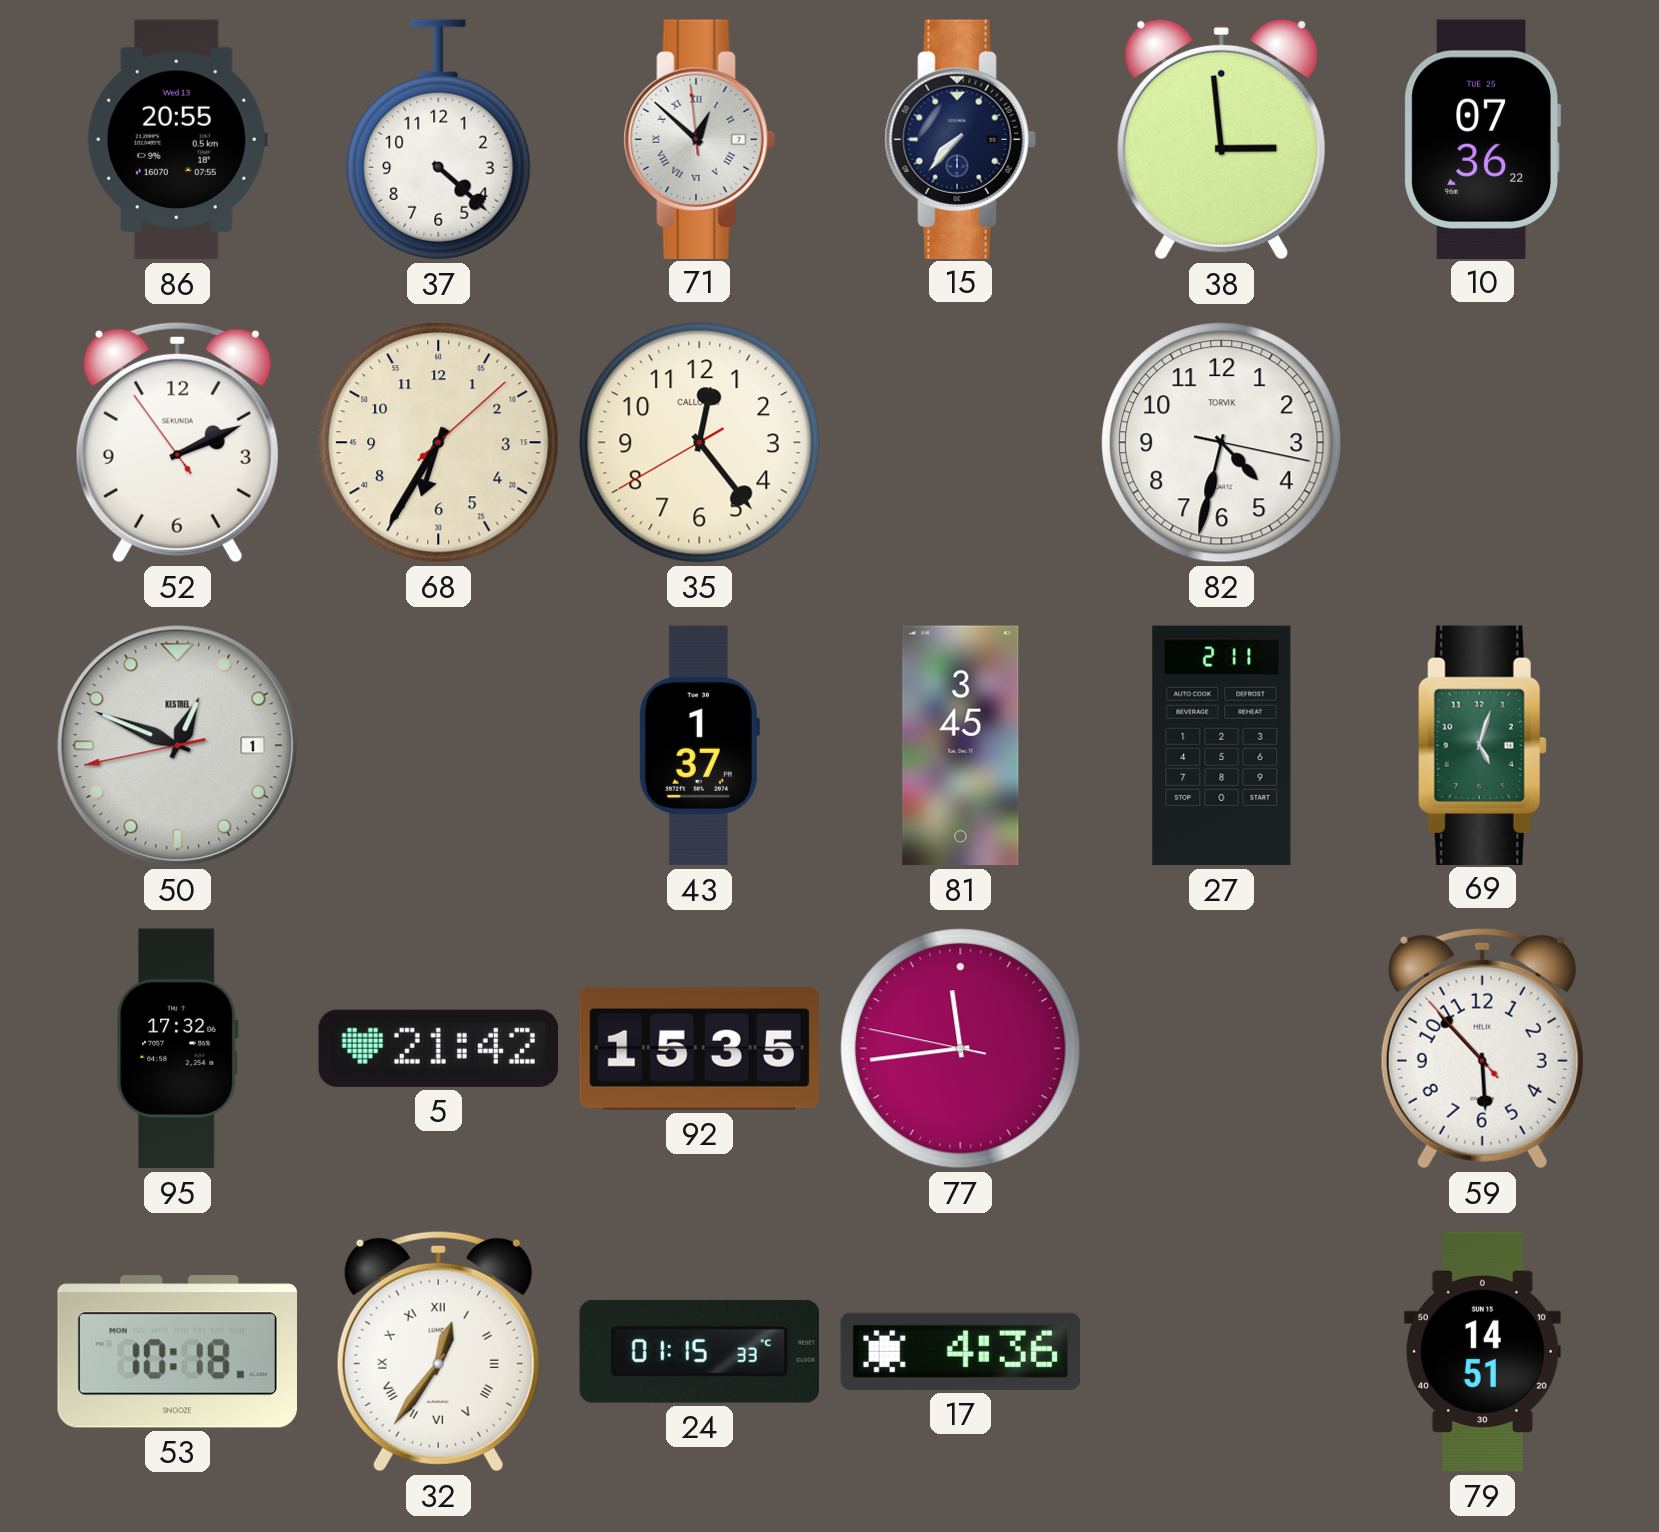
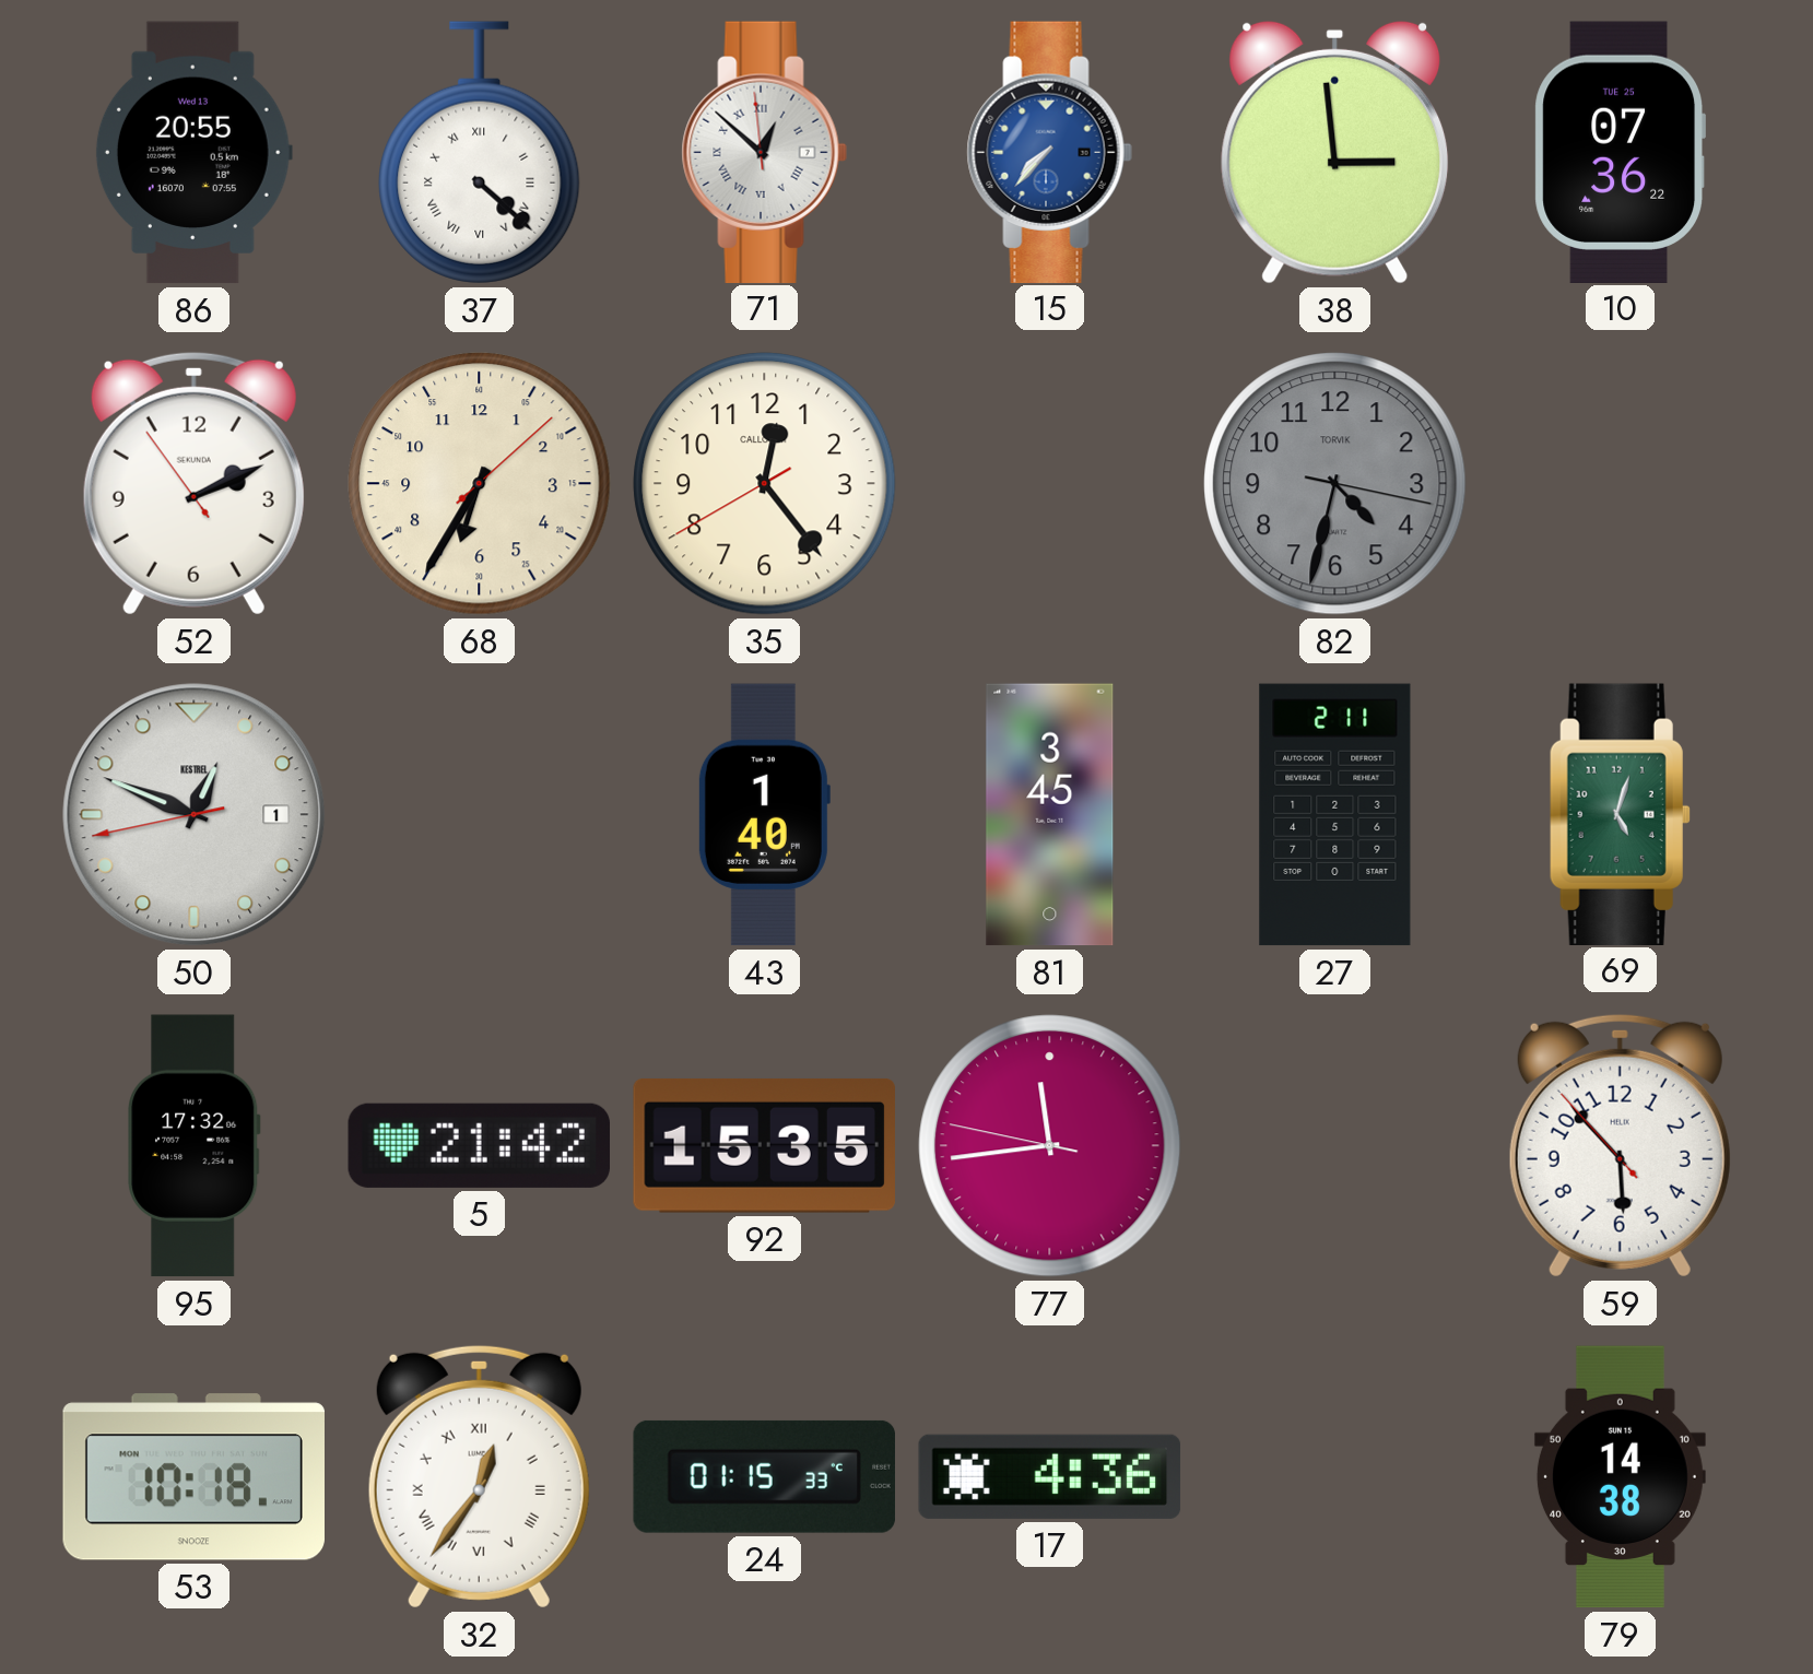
37 numerals: Arabic -> Roman (480, 153)
15 dial: navy -> blue (1049, 152)
82 dial: white -> grey (1335, 484)
43: 1:37 -> 1:40 (764, 815)
79: 14:51 -> 14:38 (1620, 1477)
